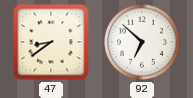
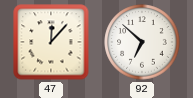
47: 8:39 -> 12:07 (51, 42)
